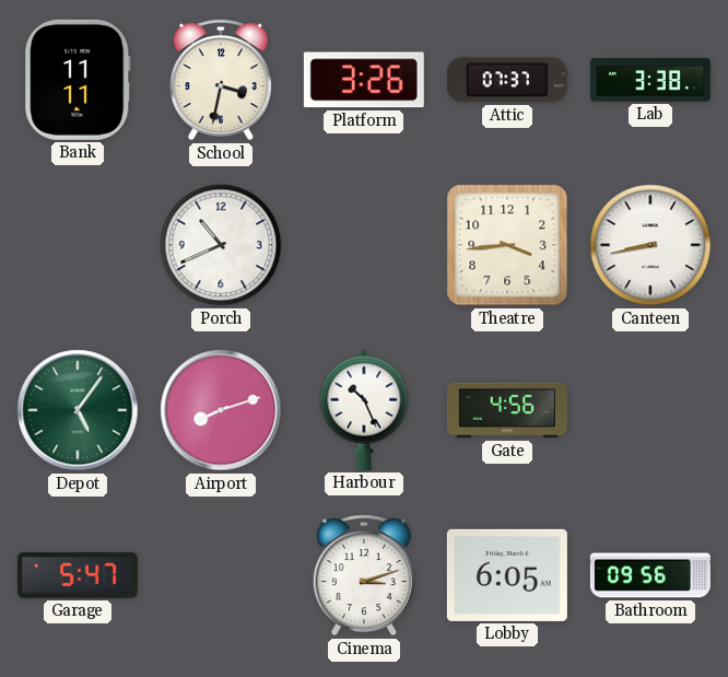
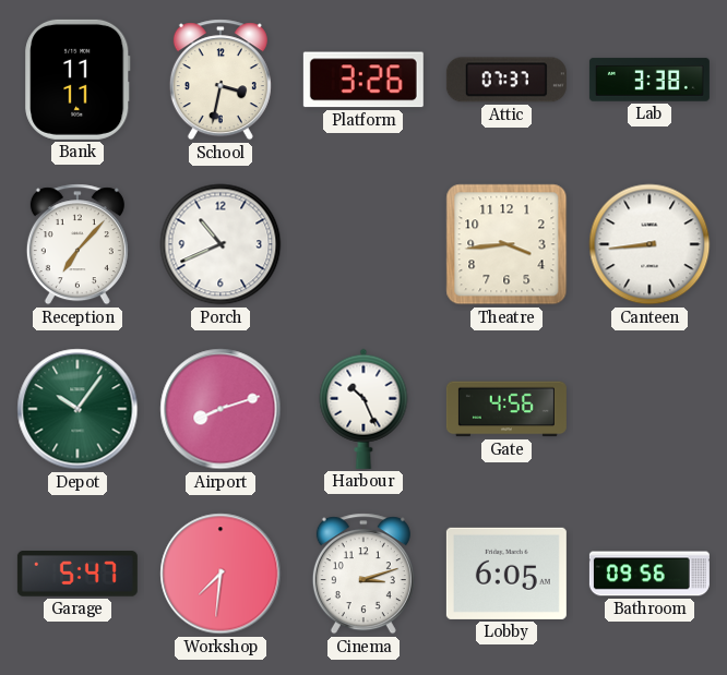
Reception: none -> 7:07 (78, 244)
Canteen: 8:43 -> 8:44 (649, 244)
Depot: 5:06 -> 10:06 (78, 409)
Workshop: none -> 7:31 (221, 574)
